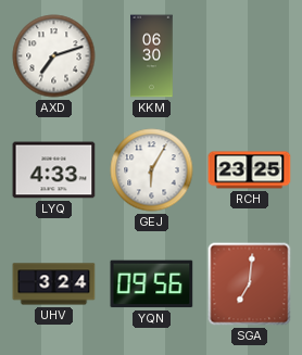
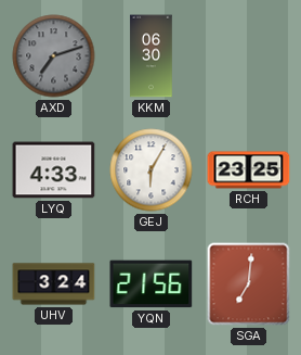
AXD dial: white -> grey (54, 56)
YQN: 09:56 -> 21:56 (152, 284)
